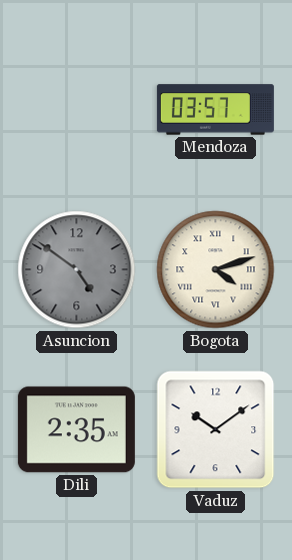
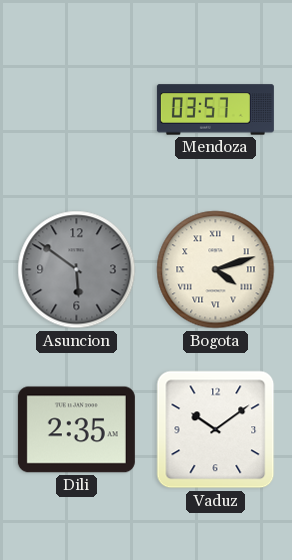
Asuncion: 4:51 -> 5:51 (77, 270)
